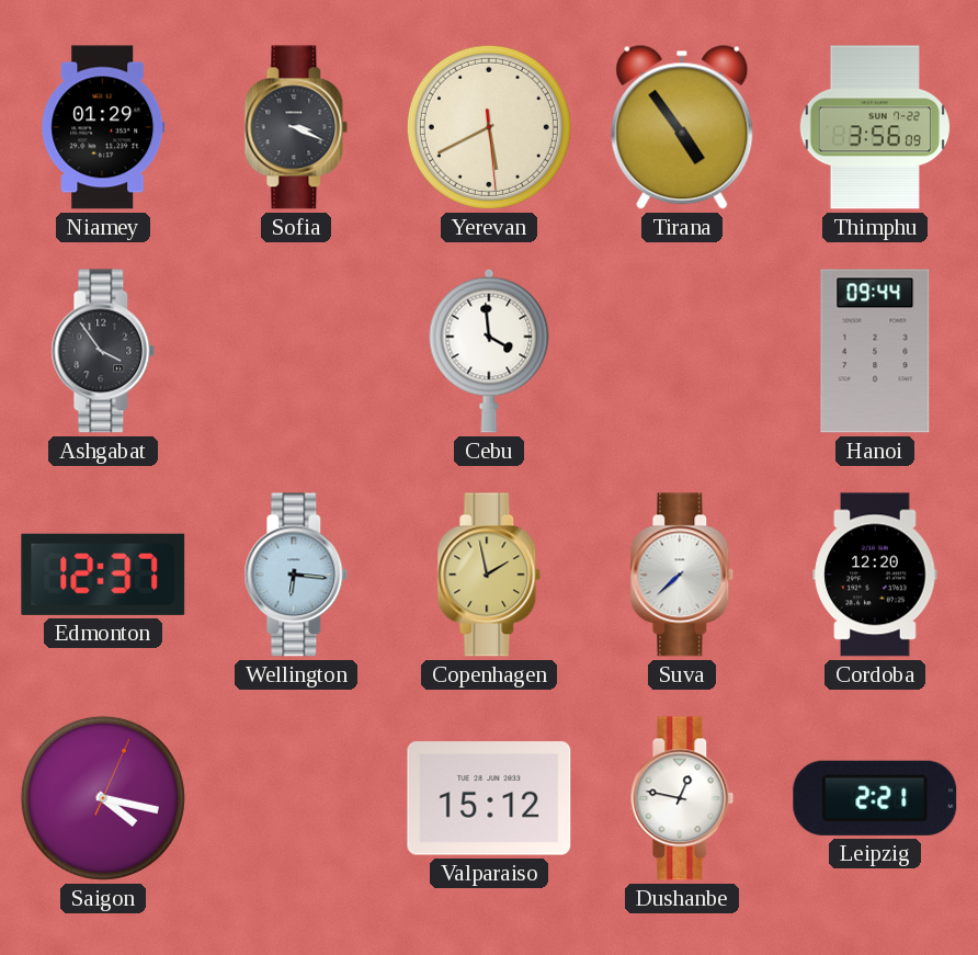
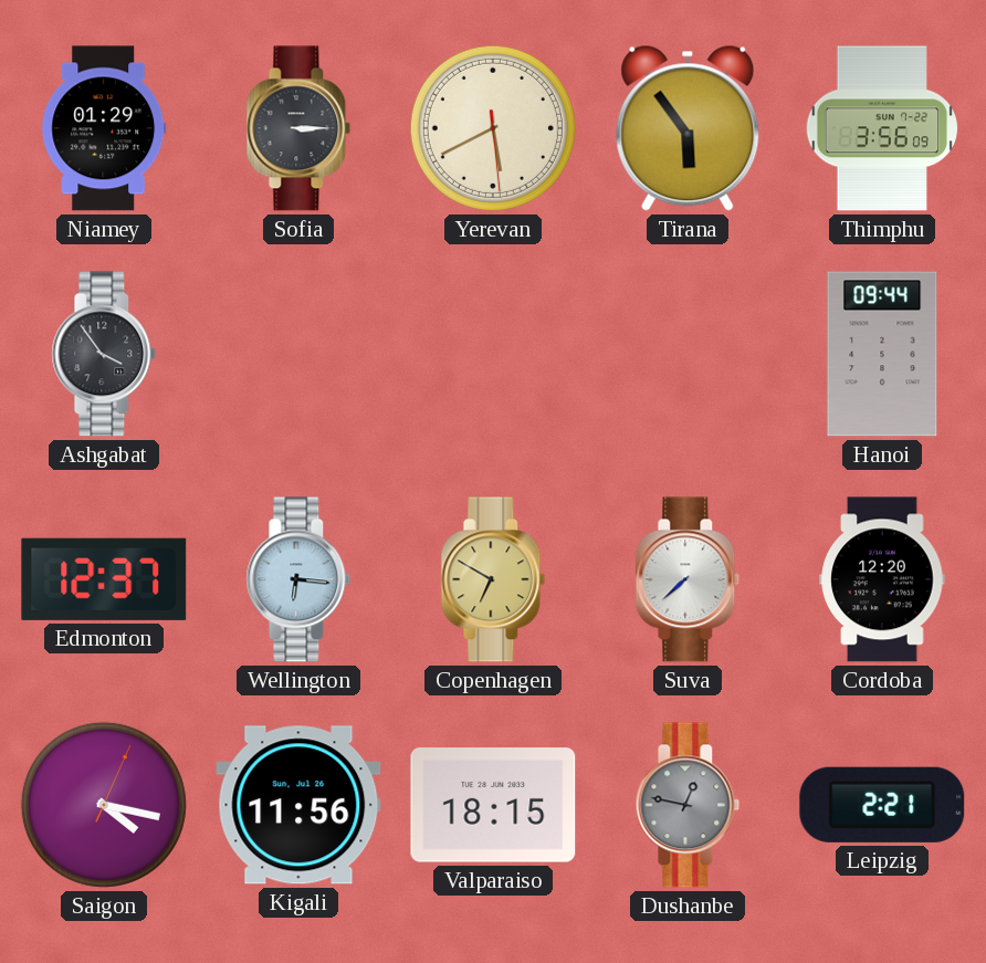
Sofia: 3:19 -> 3:15 (298, 128)
Tirana: 4:54 -> 5:54 (688, 128)
Cebu: 3:59 -> none (489, 351)
Copenhagen: 1:58 -> 6:50 (493, 579)
Kigali: none -> 11:56 (298, 805)
Valparaiso: 15:12 -> 18:15 (493, 805)
Dushanbe dial: white -> grey (688, 805)
